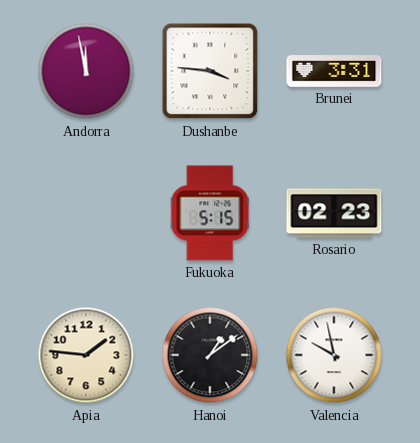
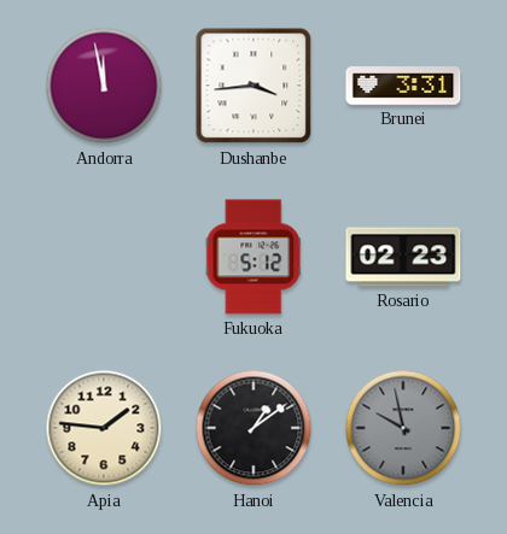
Dushanbe: 3:46 -> 3:44 (253, 86)
Fukuoka: 5:15 -> 5:12 (253, 257)
Valencia dial: white -> grey (403, 428)
